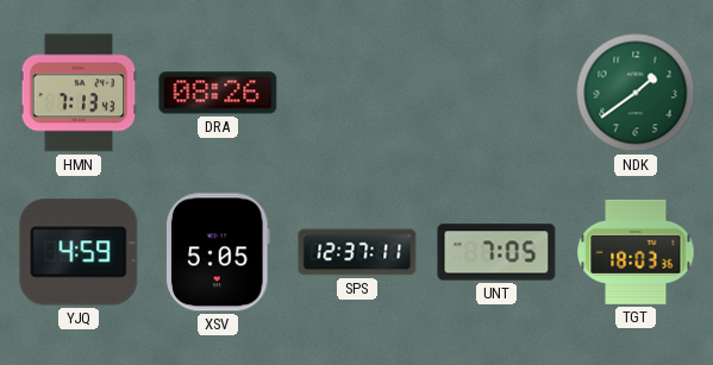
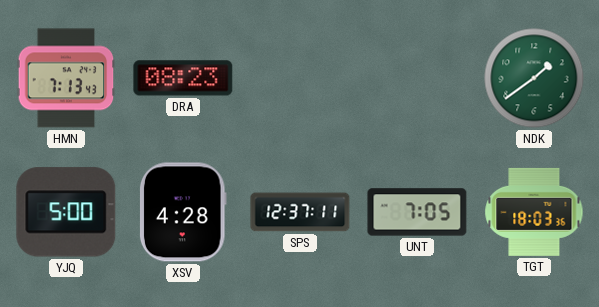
DRA: 08:26 -> 08:23 (183, 78)
YJQ: 4:59 -> 5:00 (66, 212)
XSV: 5:05 -> 4:28 (183, 212)
